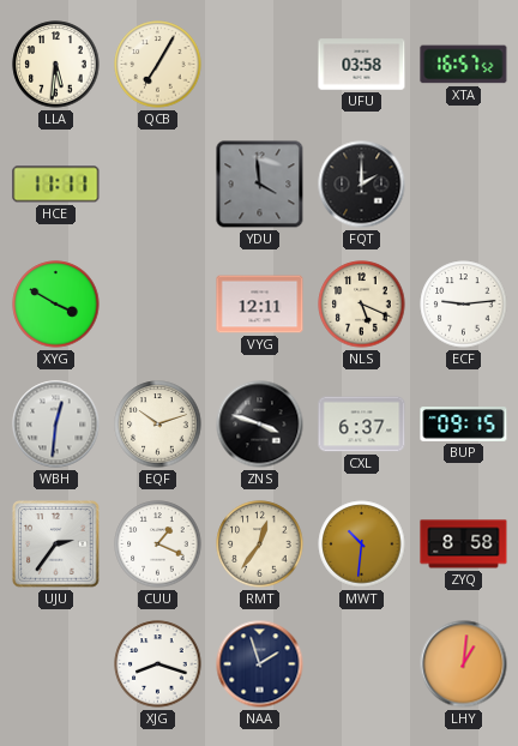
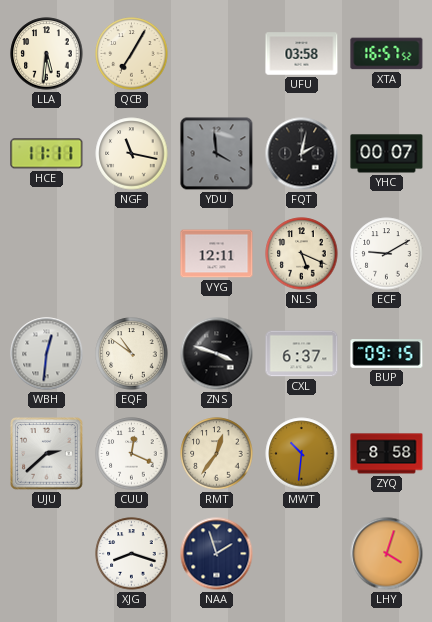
NGF: none -> 11:17 (132, 154)
FQT: 2:00 -> 2:02 (302, 154)
YHC: none -> 00:07 (387, 154)
XYG: 3:50 -> none (56, 305)
ECF: 9:14 -> 9:10 (387, 254)
EQF: 10:12 -> 10:51 (132, 354)
UJU: 2:36 -> 2:38 (47, 454)
CUU: 1:19 -> 12:19 (132, 454)
LHY: 1:01 -> 4:03 (387, 554)
